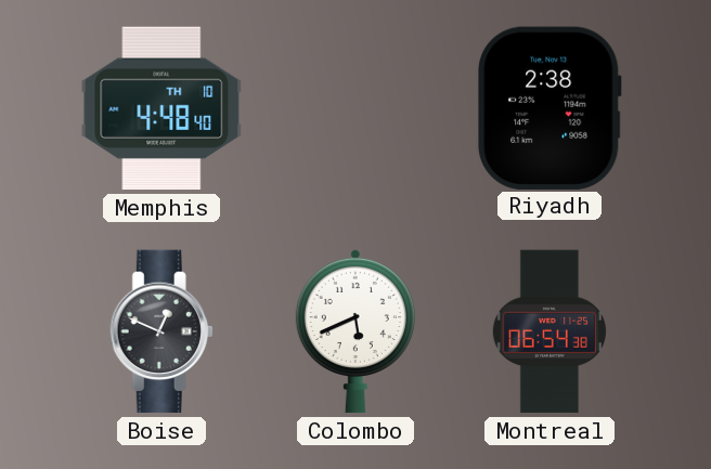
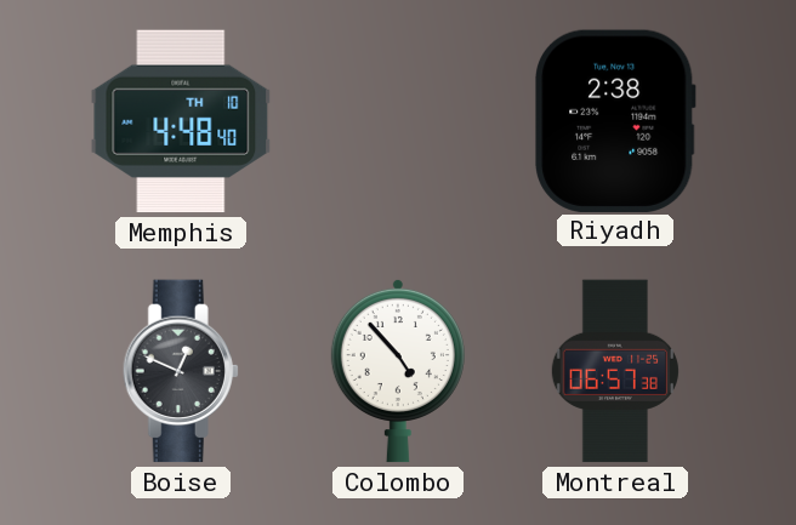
Colombo: 5:41 -> 4:53 (398, 371)
Montreal: 06:54 -> 06:57 (615, 371)
